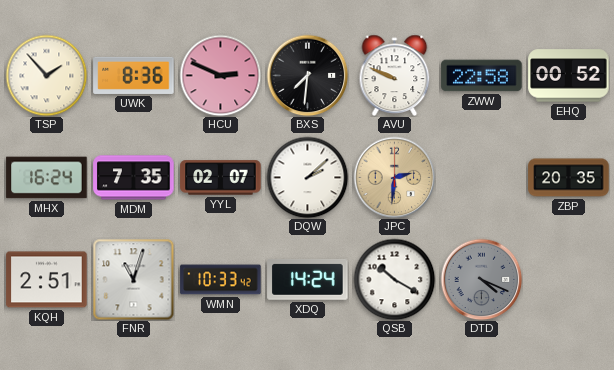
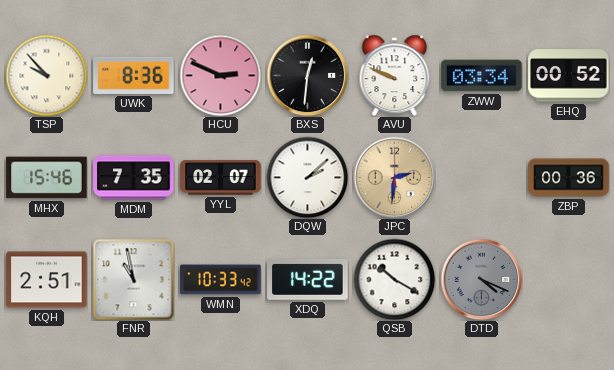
TSP: 1:53 -> 9:53 (46, 75)
BXS: 7:31 -> 12:31 (307, 75)
ZWW: 22:58 -> 03:34 (482, 76)
MHX: 16:24 -> 15:46 (47, 178)
ZBP: 20:35 -> 00:36 (569, 178)
FNR: 11:03 -> 10:58 (133, 279)
XDQ: 14:24 -> 14:22 (308, 279)
